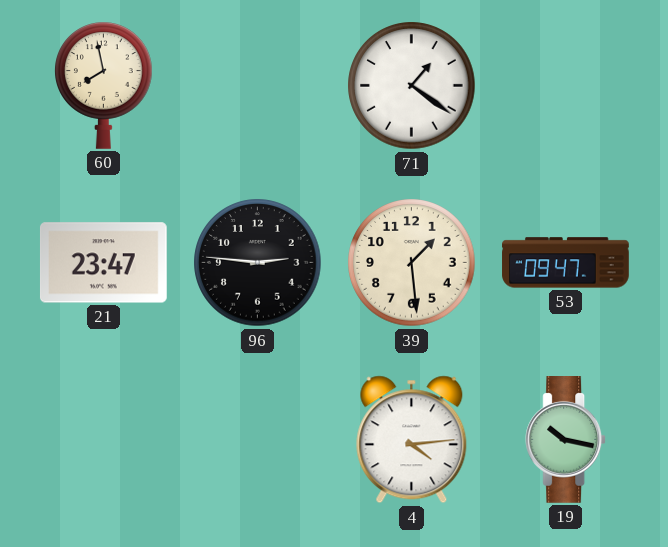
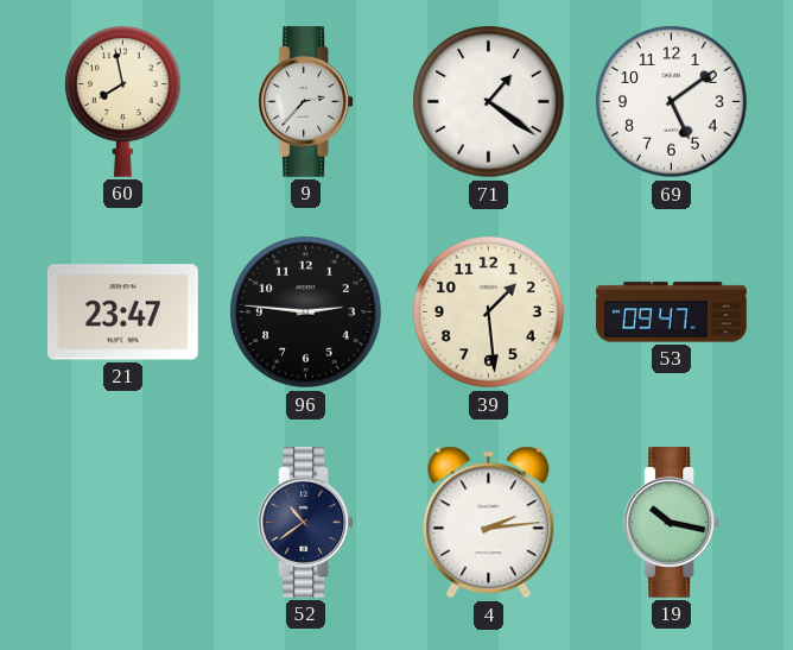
9: none -> 2:37 (306, 102)
69: none -> 5:09 (672, 102)
52: none -> 10:39 (306, 523)
4: 4:14 -> 2:14 (489, 523)
